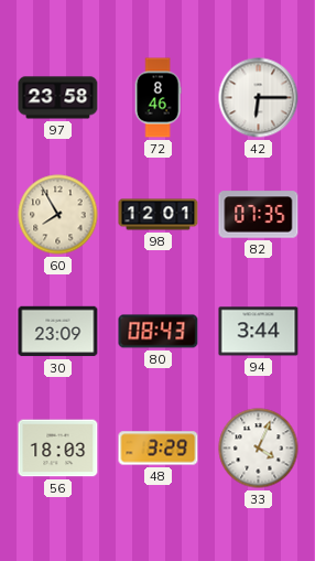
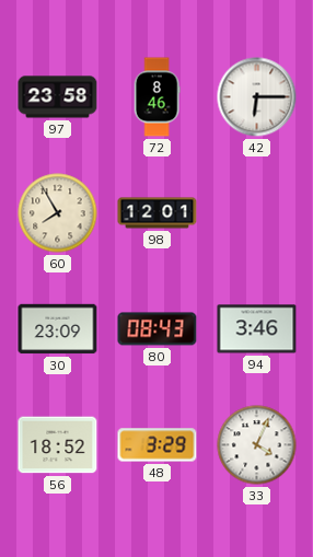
82: 07:35 -> none (259, 215)
94: 3:44 -> 3:46 (257, 329)
56: 18:03 -> 18:52 (58, 445)
